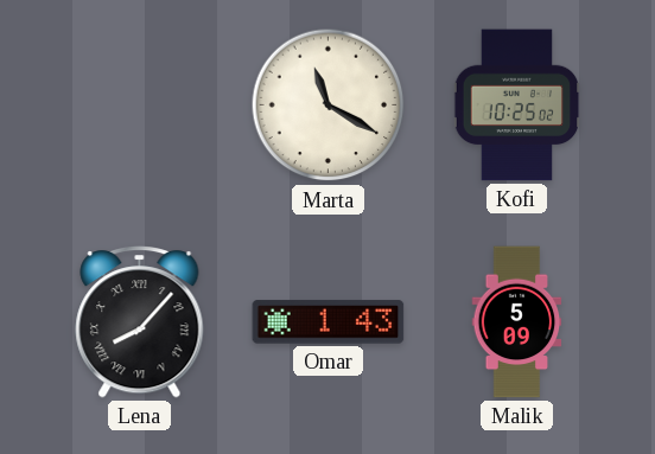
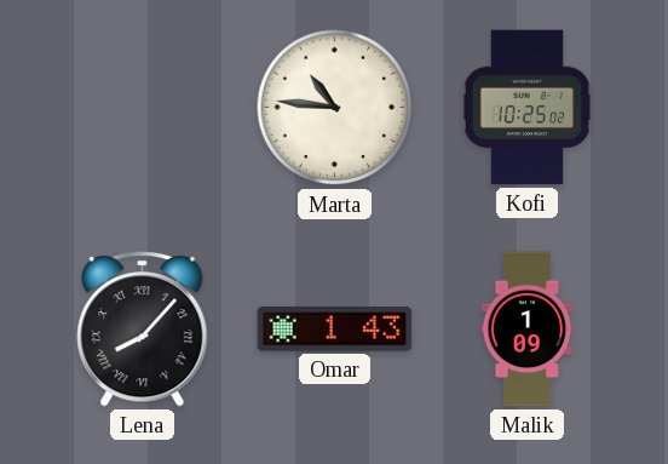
Marta: 11:20 -> 10:46 (335, 108)
Malik: 5:09 -> 1:09 (528, 330)
